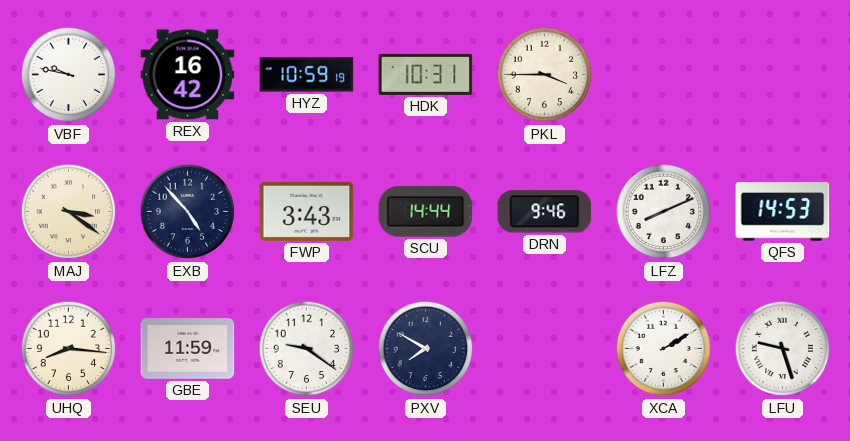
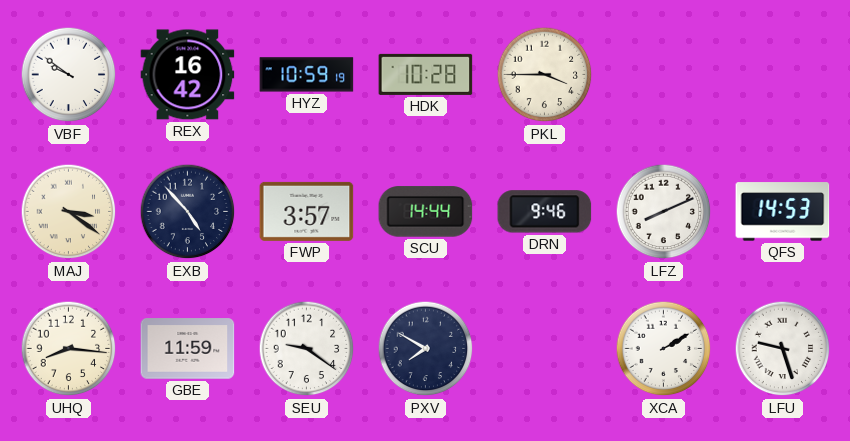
VBF: 9:47 -> 9:51 (69, 75)
HDK: 10:31 -> 10:28 (426, 74)
FWP: 3:43 -> 3:57 (307, 211)
